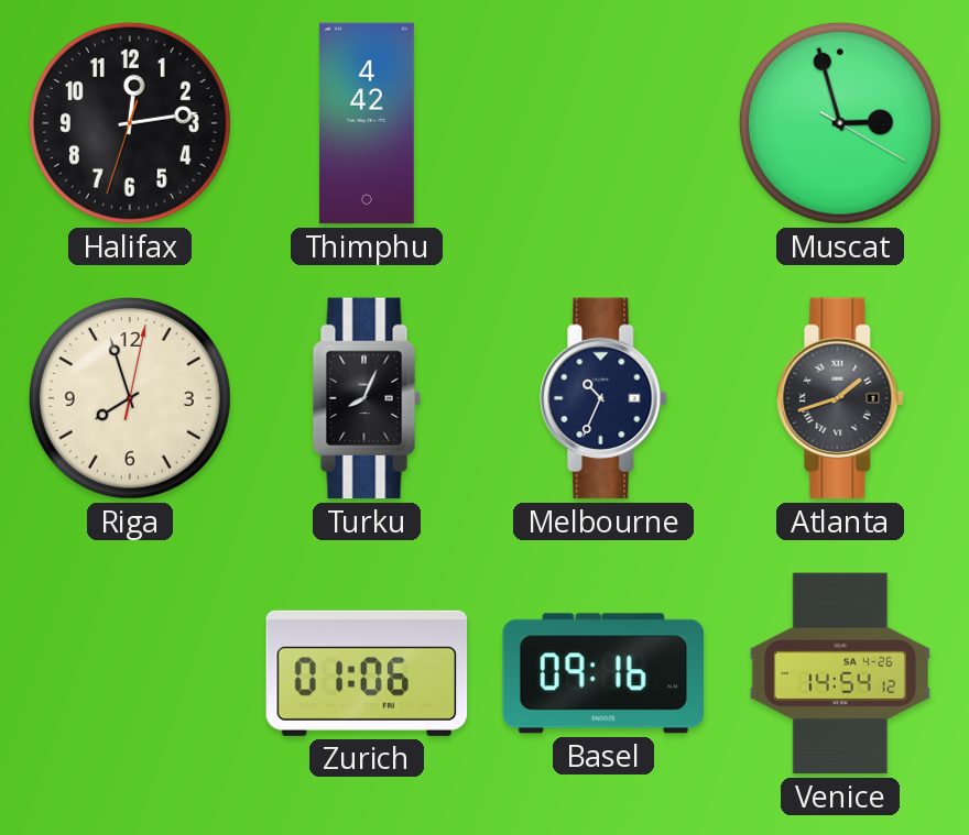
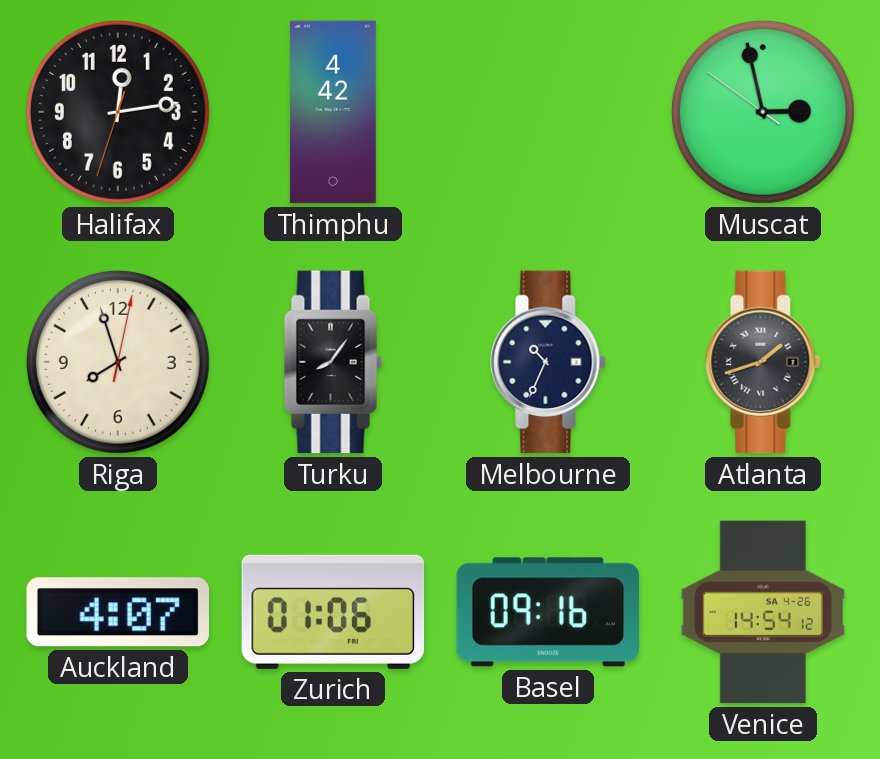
Muscat: 2:57:20 -> 2:57:51 (763, 112)
Turku: 8:04 -> 8:06 (333, 362)
Auckland: none -> 4:07 (118, 612)
